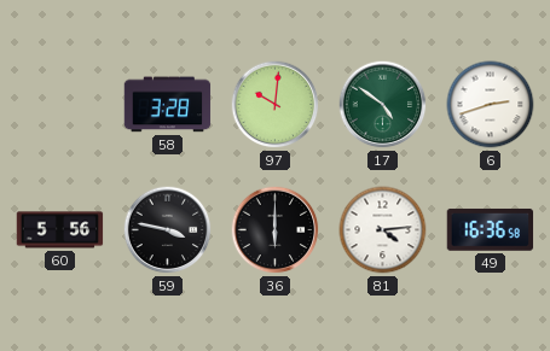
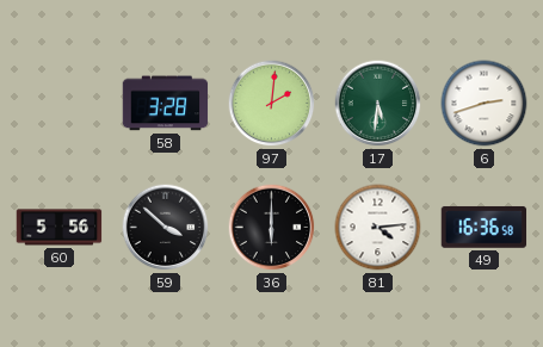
97: 10:01 -> 2:01 (272, 104)
17: 4:51 -> 5:31 (378, 104)
59: 3:47 -> 3:52 (166, 228)
